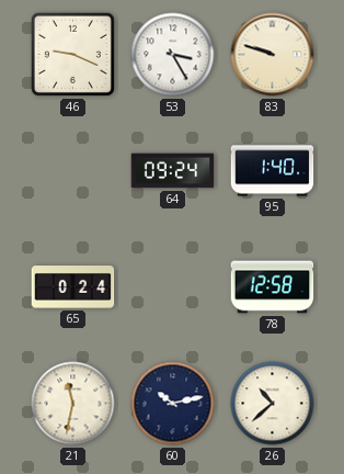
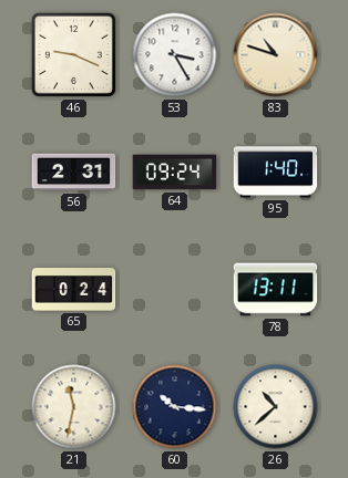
83: 9:48 -> 10:48 (276, 55)
56: none -> 2:31 (74, 173)
78: 12:58 -> 13:11 (276, 290)
60: 10:13 -> 10:16 (175, 407)
